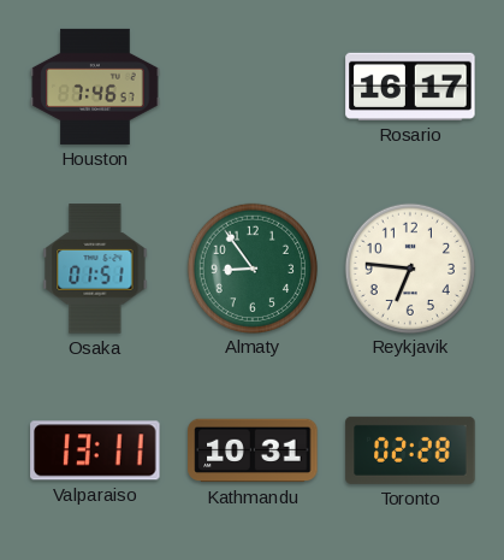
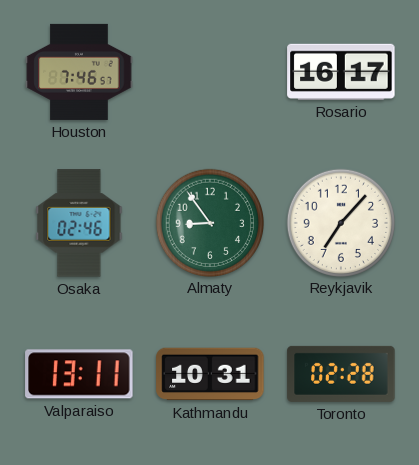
Osaka: 01:51 -> 02:46 (79, 223)
Reykjavik: 6:46 -> 7:07 (340, 222)
